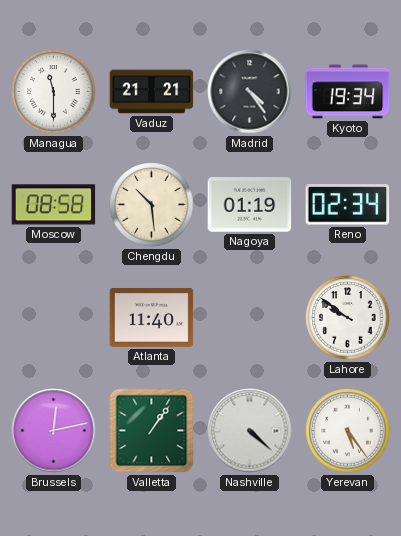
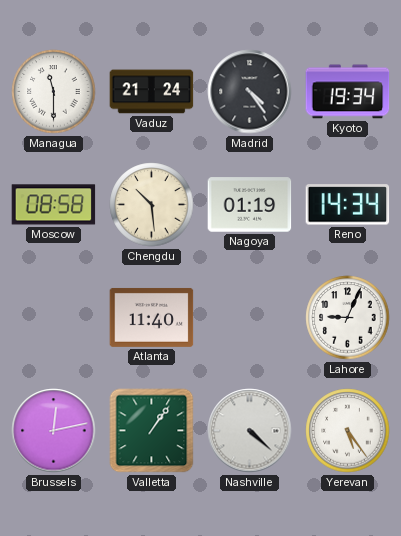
Vaduz: 21:21 -> 21:24 (152, 92)
Reno: 02:34 -> 14:34 (348, 205)
Lahore: 9:51 -> 9:04 (348, 318)
